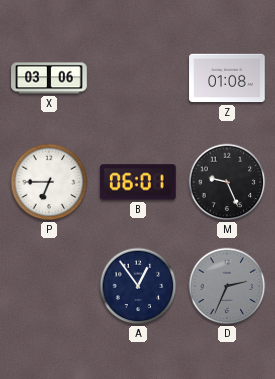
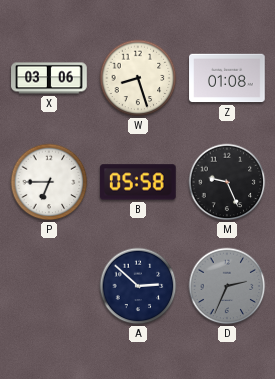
W: none -> 8:27 (138, 78)
B: 06:01 -> 05:58 (138, 182)
A: 12:54 -> 2:52 (138, 286)
